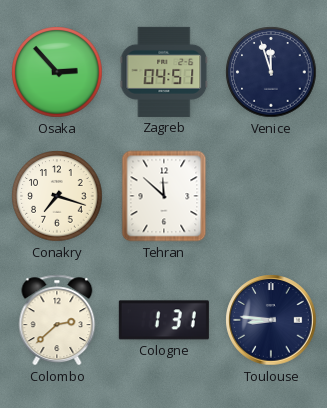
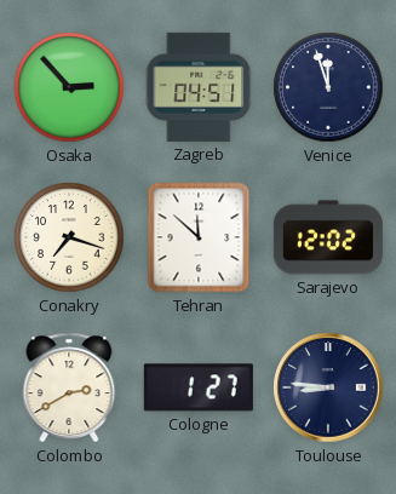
Sarajevo: none -> 12:02 (328, 237)
Colombo: 2:38 -> 2:40 (69, 387)
Cologne: 1:31 -> 1:27 (199, 387)
